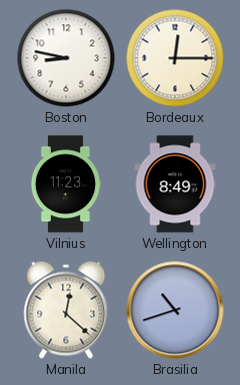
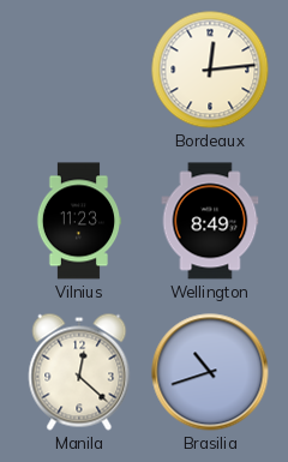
Boston: 8:47 -> none (66, 58)
Bordeaux: 12:15 -> 12:14 (210, 70)
